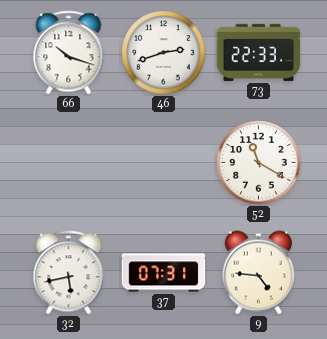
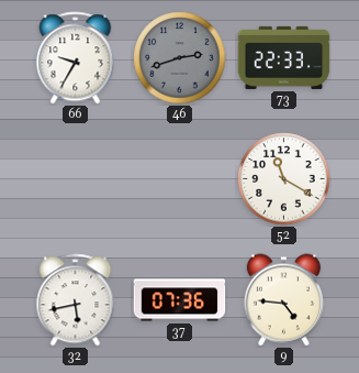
66: 10:18 -> 9:35 (76, 58)
46 dial: white -> grey (180, 58)
37: 07:31 -> 07:36 (180, 300)
